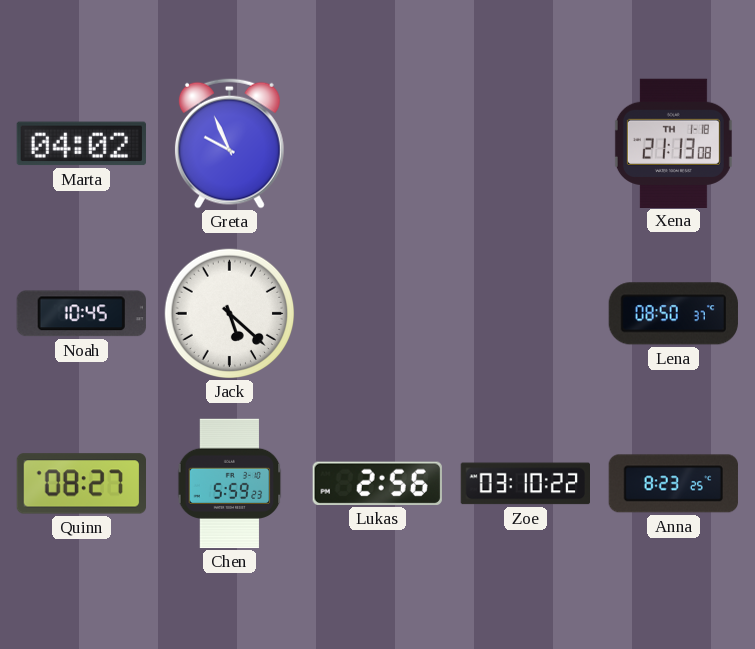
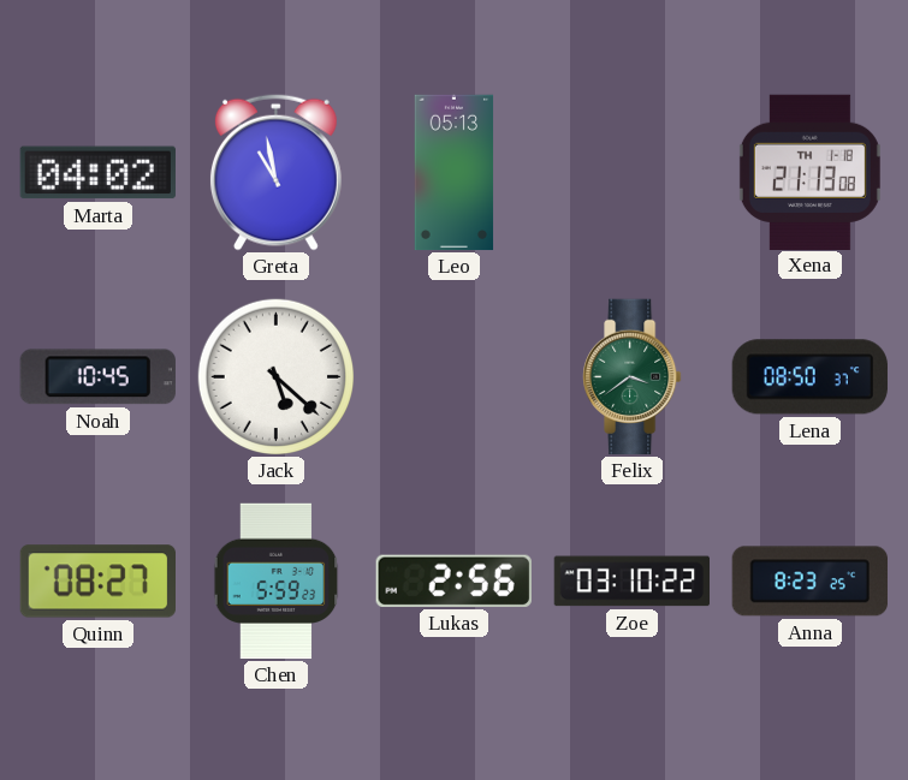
Greta: 9:56 -> 10:58 (275, 172)
Leo: none -> 05:13 (455, 173)
Felix: none -> 3:39 (633, 377)
